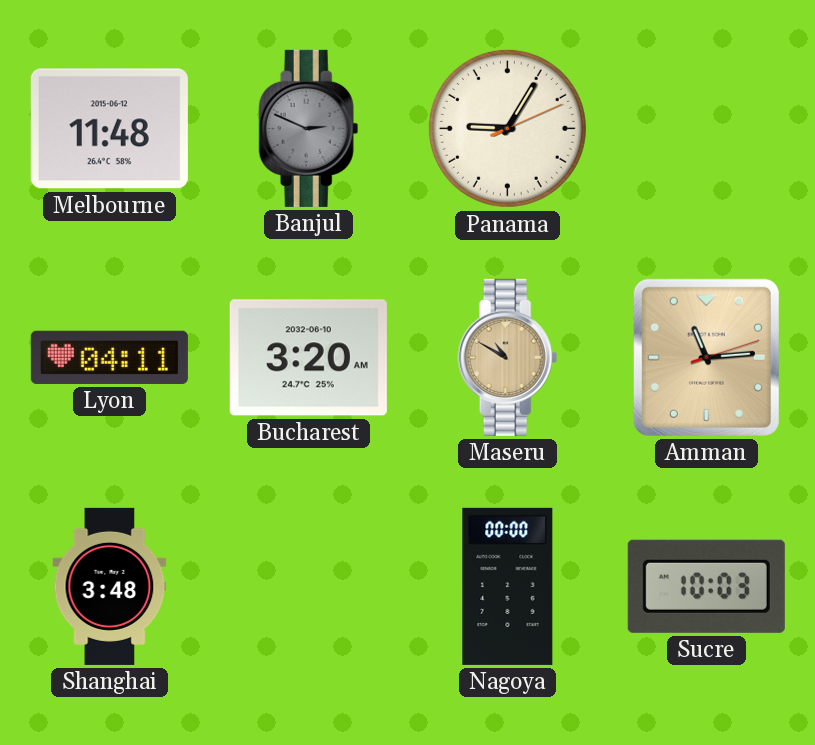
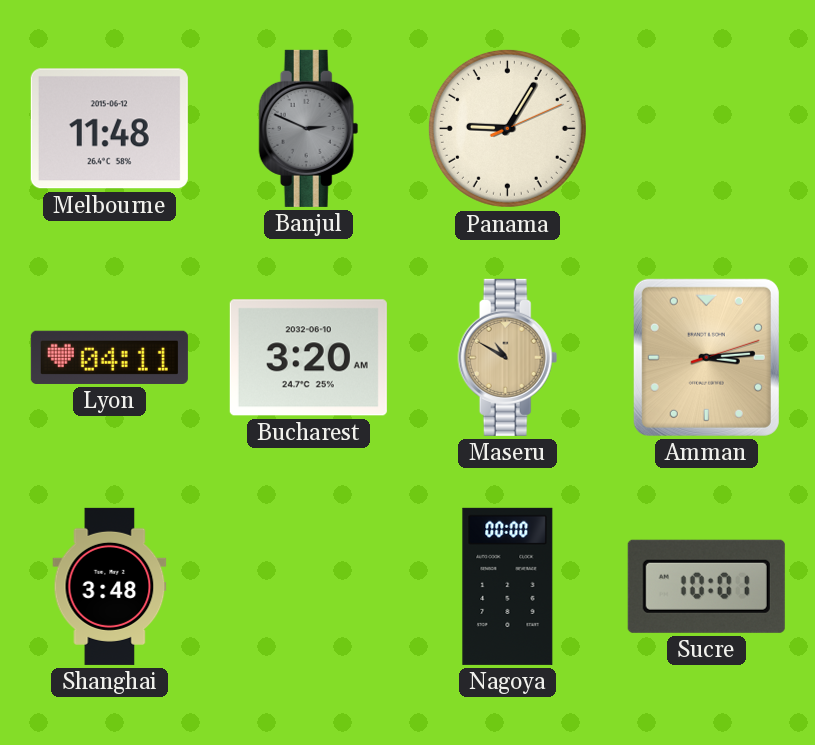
Amman: 11:14 -> 3:14 (706, 357)
Sucre: 10:03 -> 10:01 (706, 586)
